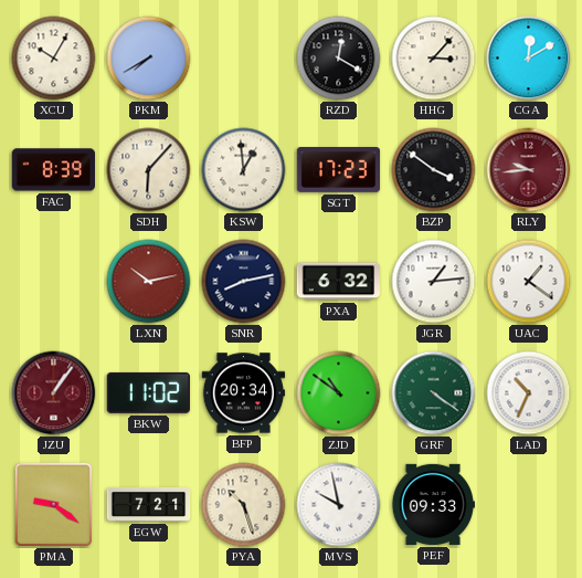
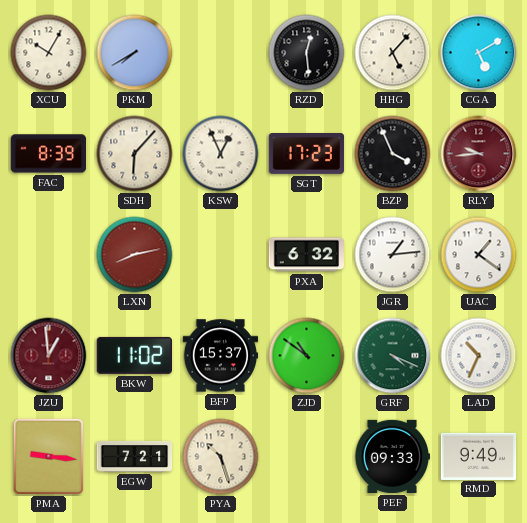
RZD: 12:20 -> 12:29 (307, 53)
HHG: 3:07 -> 5:07 (393, 53)
CGA: 12:10 -> 5:10 (479, 53)
KSW: 12:59 -> 12:56 (221, 154)
BZP: 3:51 -> 3:56 (393, 154)
LXN: 10:13 -> 8:13 (135, 255)
SNR: 8:13 -> none (244, 282)
JZU: 1:06 -> 12:59 (49, 356)
BFP: 20:34 -> 15:37 (221, 356)
GRF: 4:21 -> 4:19 (393, 356)
PMA: 9:21 -> 9:16 (49, 457)
MVS: 9:58 -> none (339, 505)
RMD: none -> 9:49 (479, 456)
